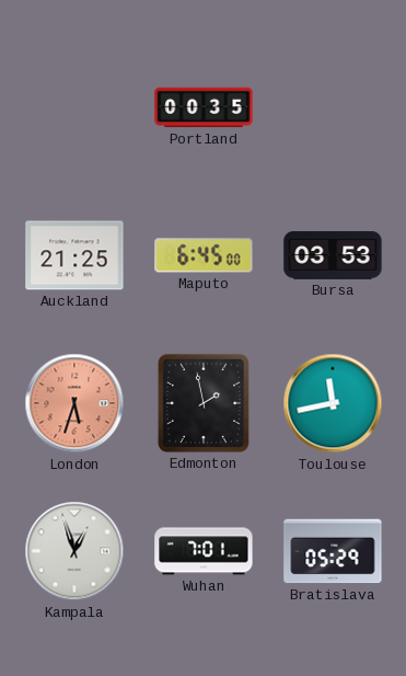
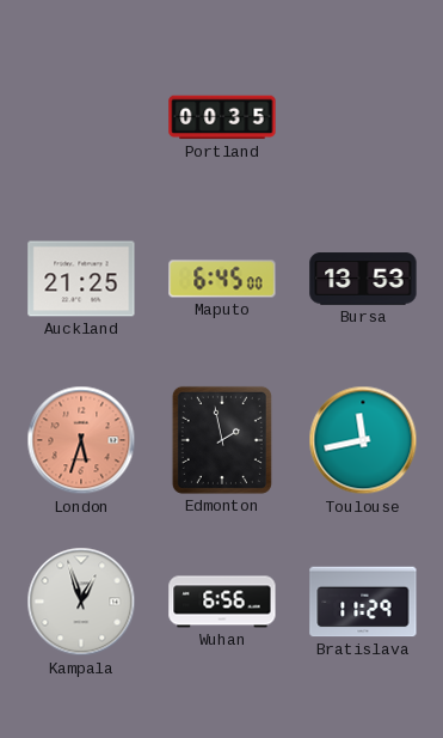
Bursa: 03:53 -> 13:53 (363, 279)
Wuhan: 7:01 -> 6:56 (222, 602)
Bratislava: 05:29 -> 11:29 (363, 602)
